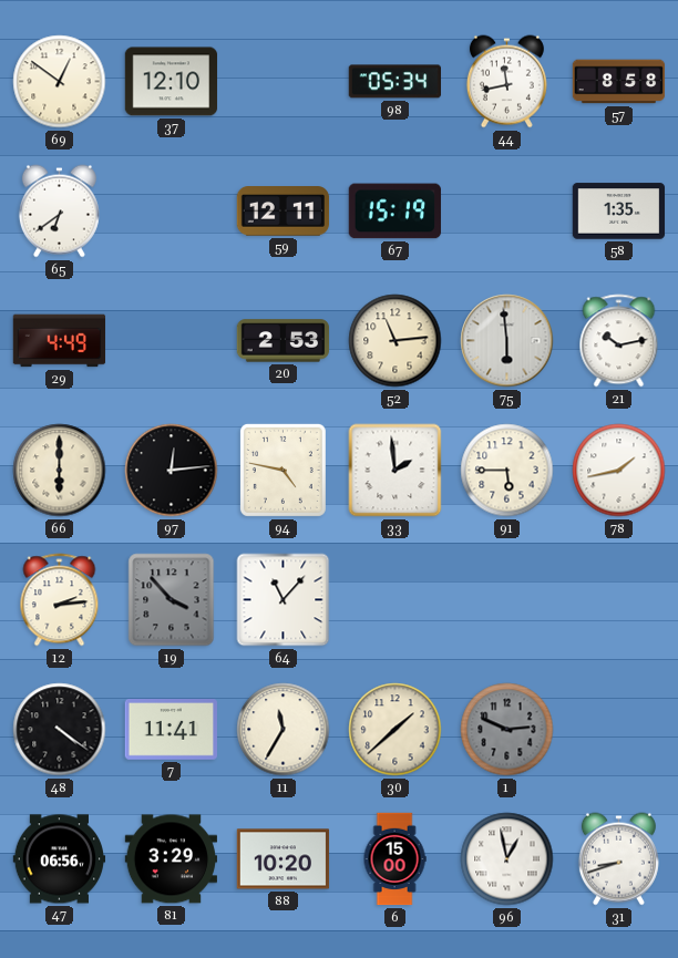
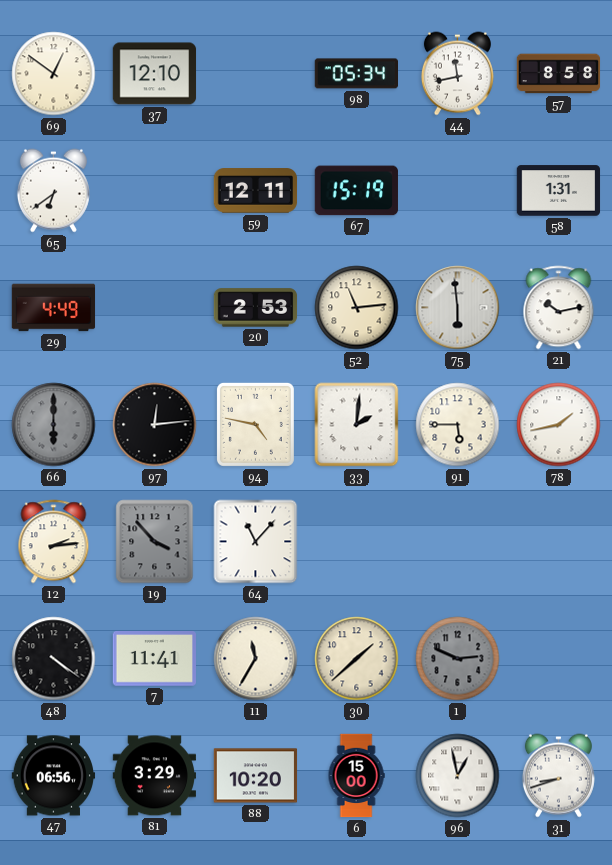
58: 1:35 -> 1:31 (559, 191)
66 dial: cream -> grey (54, 425)
33: 1:59 -> 2:01 (357, 425)
